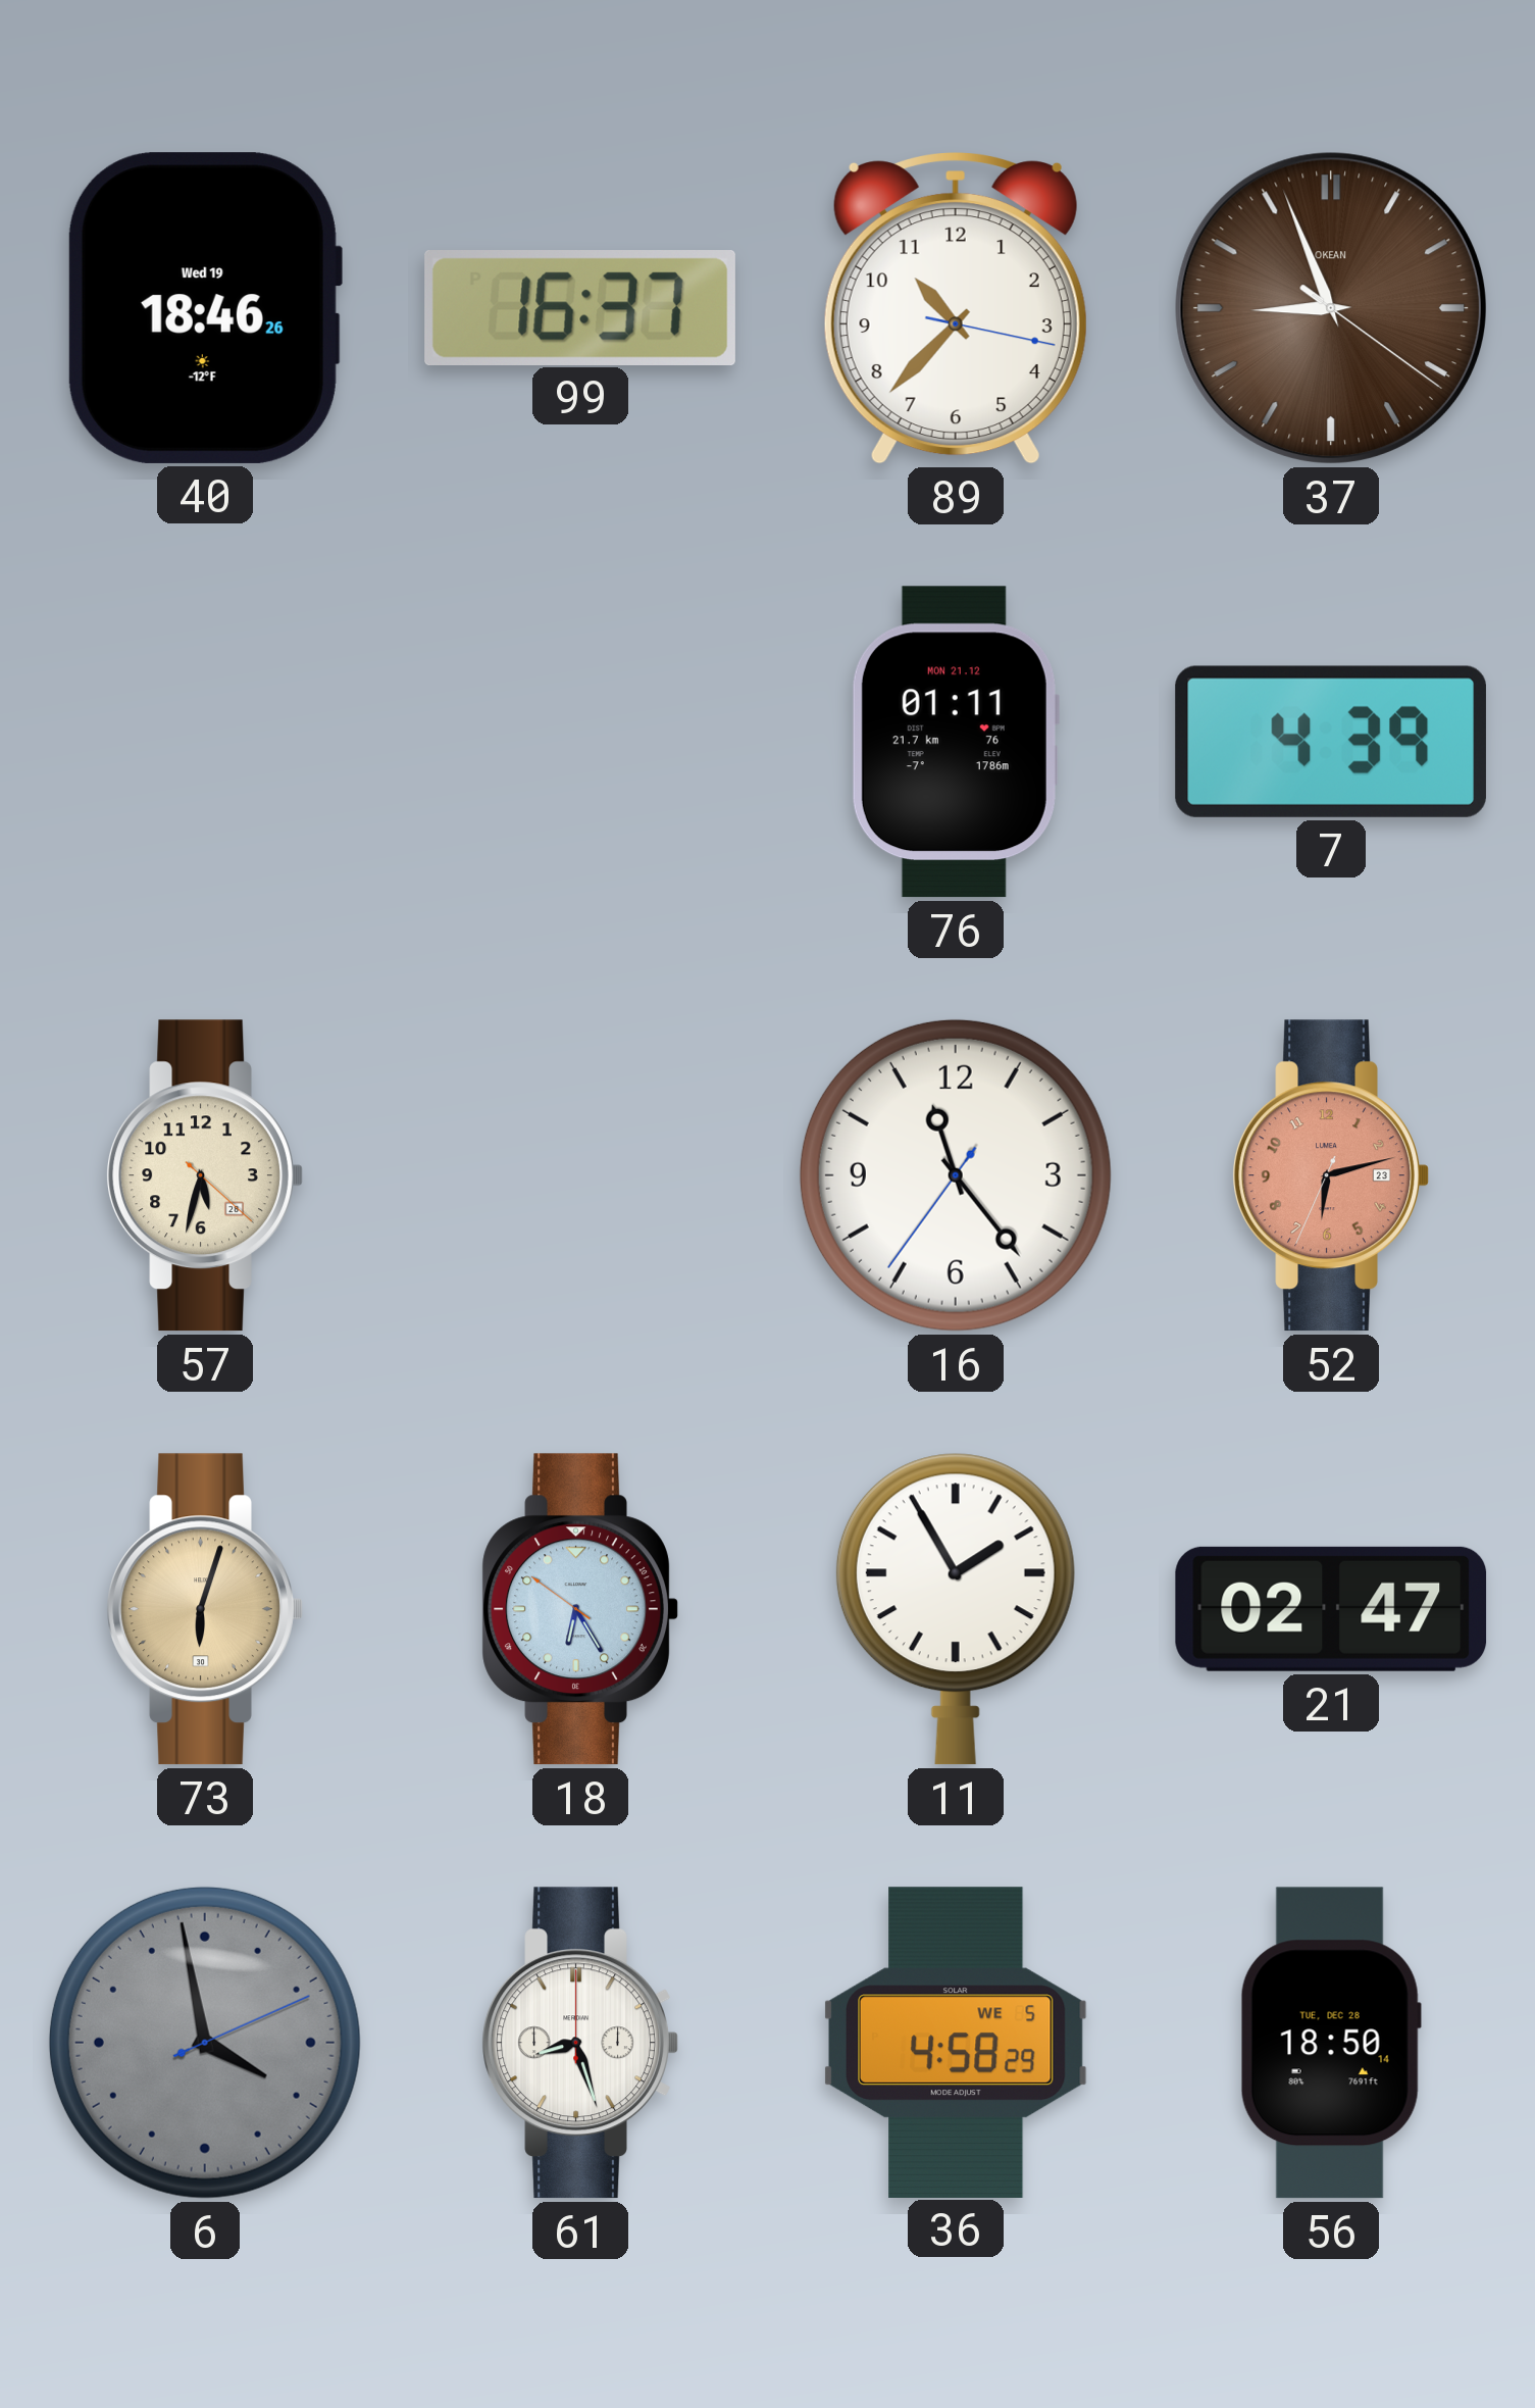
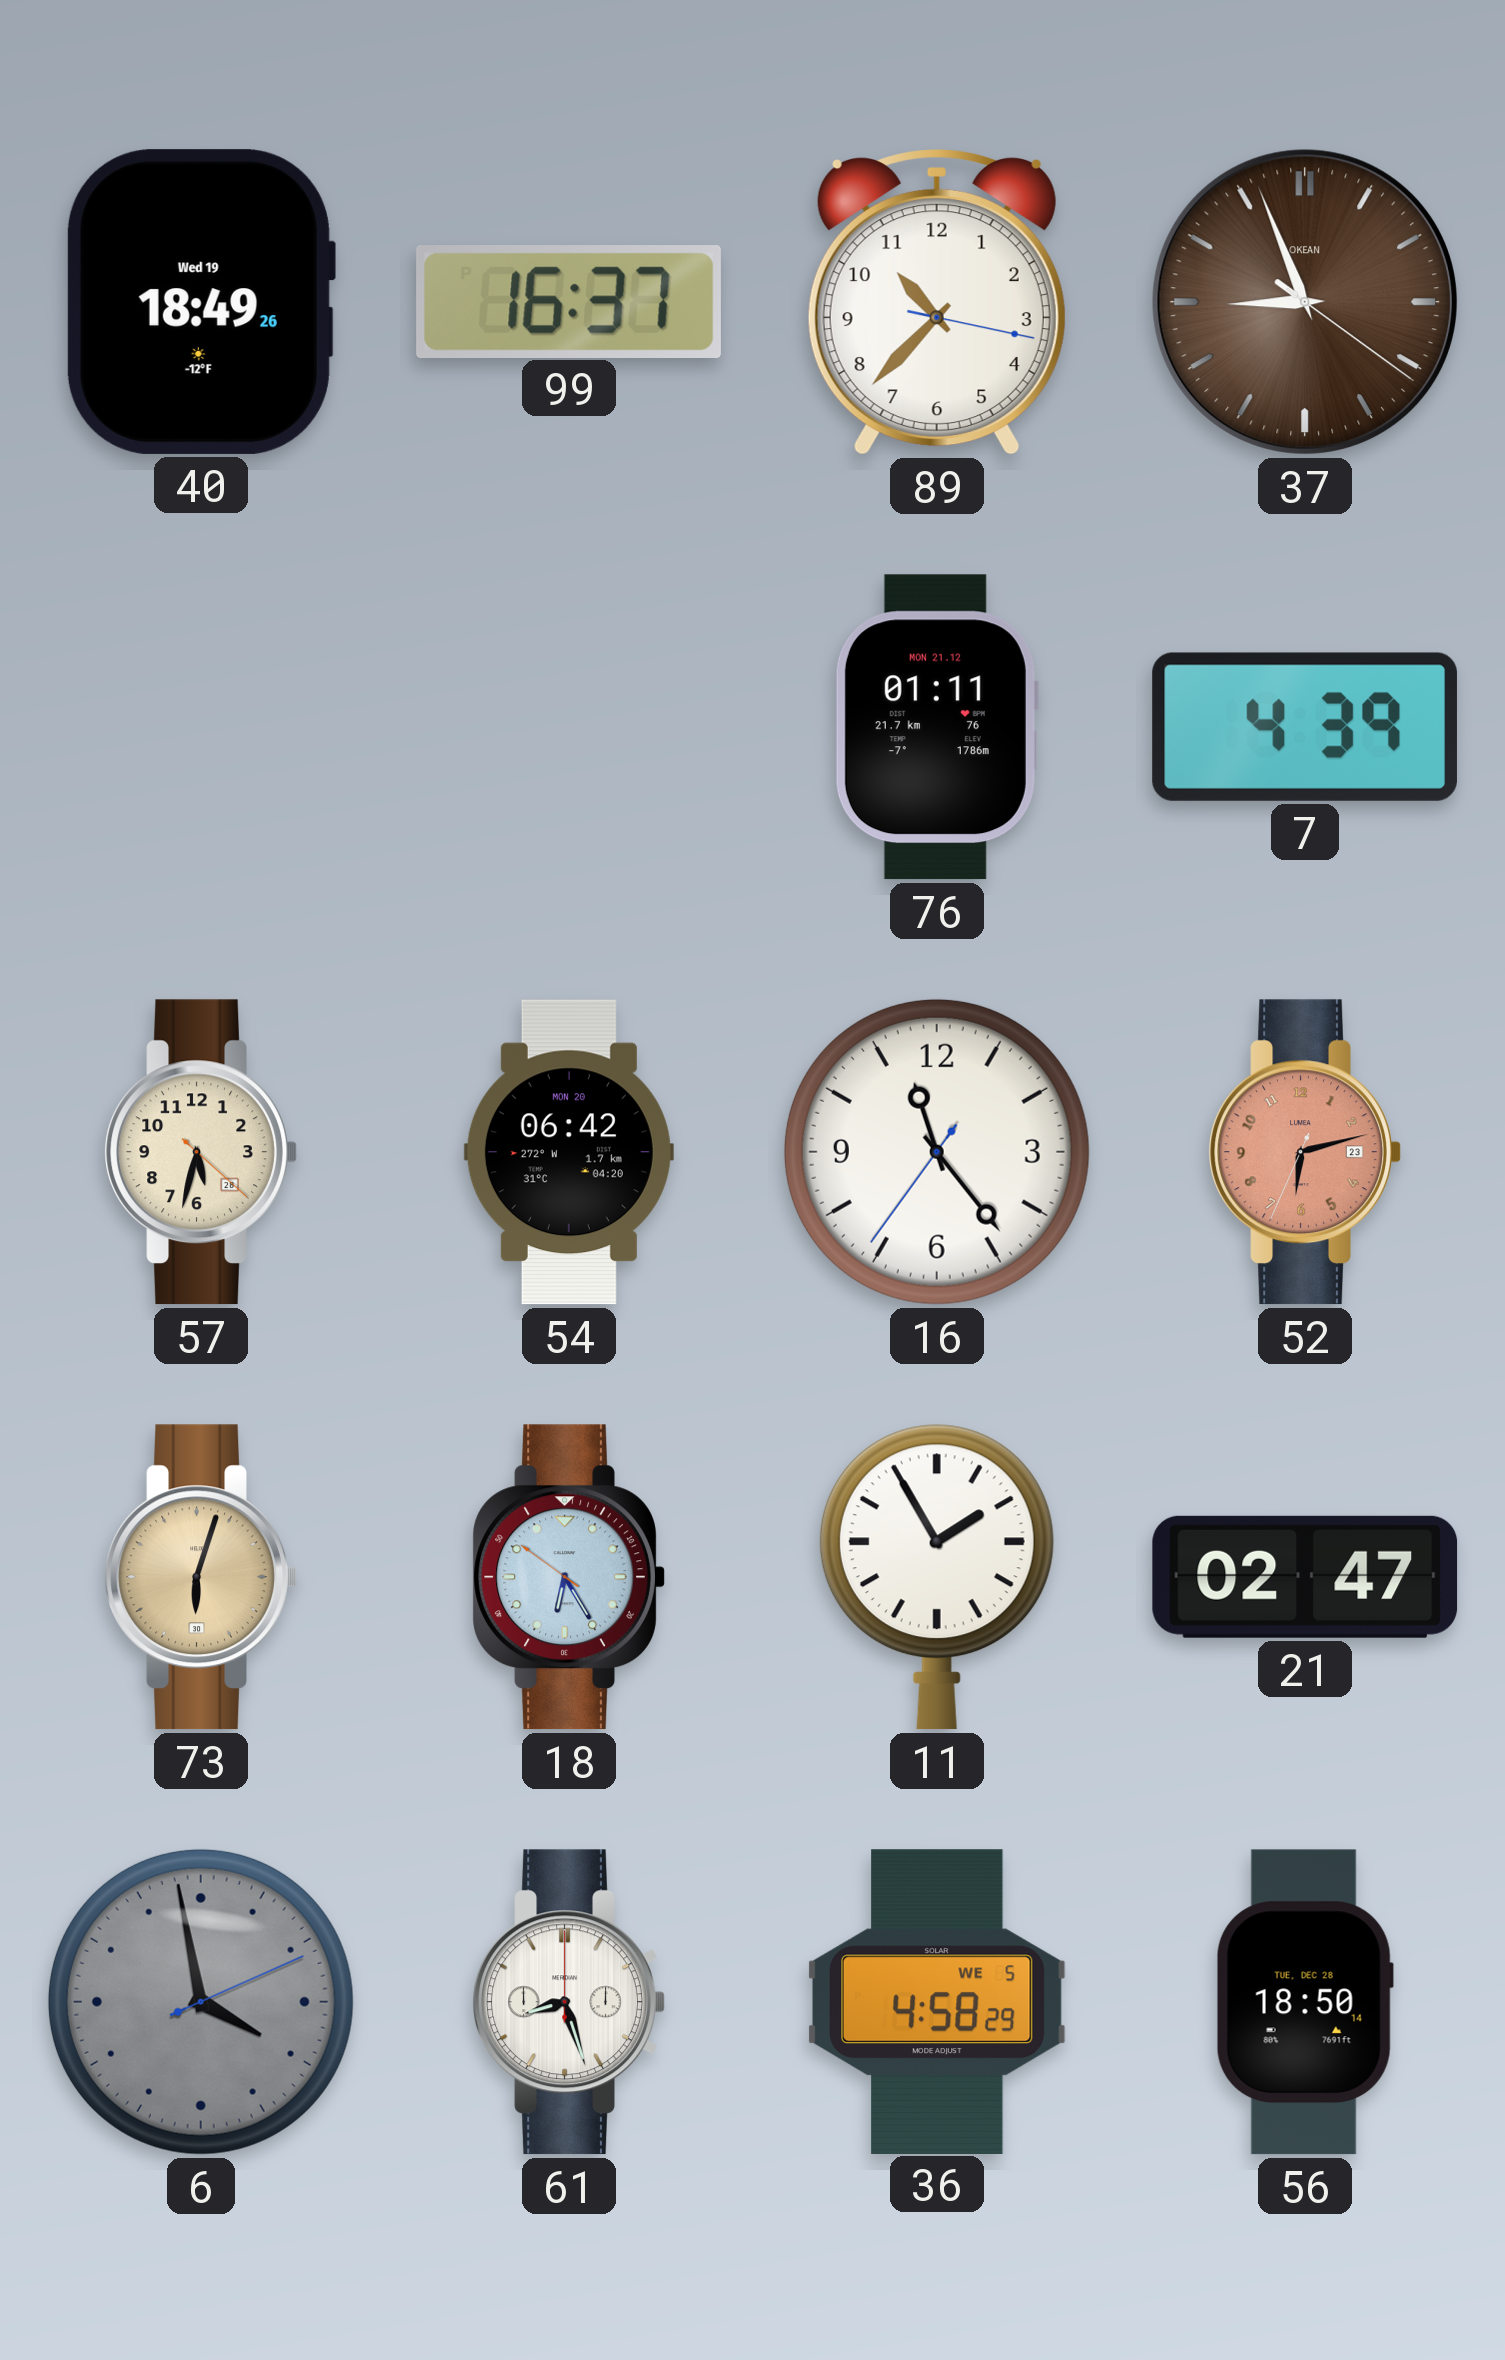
40: 18:46 -> 18:49 (200, 302)
54: none -> 06:42 (569, 1152)
